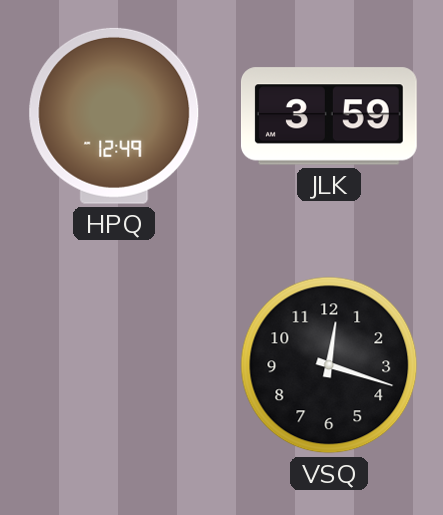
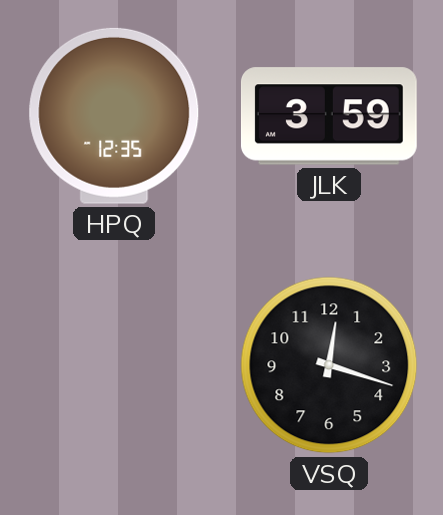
HPQ: 12:49 -> 12:35 (114, 116)
